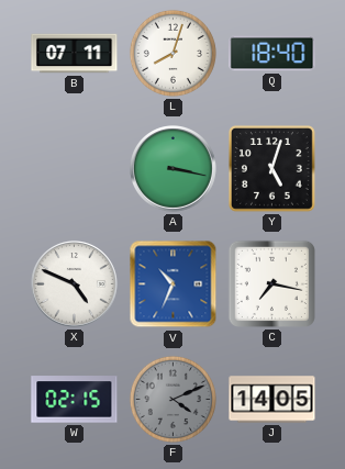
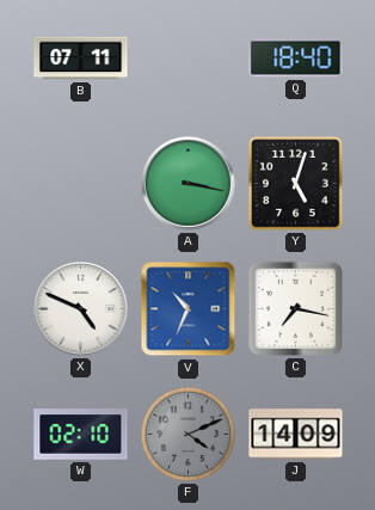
L: 8:03 -> none (172, 53)
W: 02:15 -> 02:10 (81, 435)
J: 14:05 -> 14:09 (296, 435)
